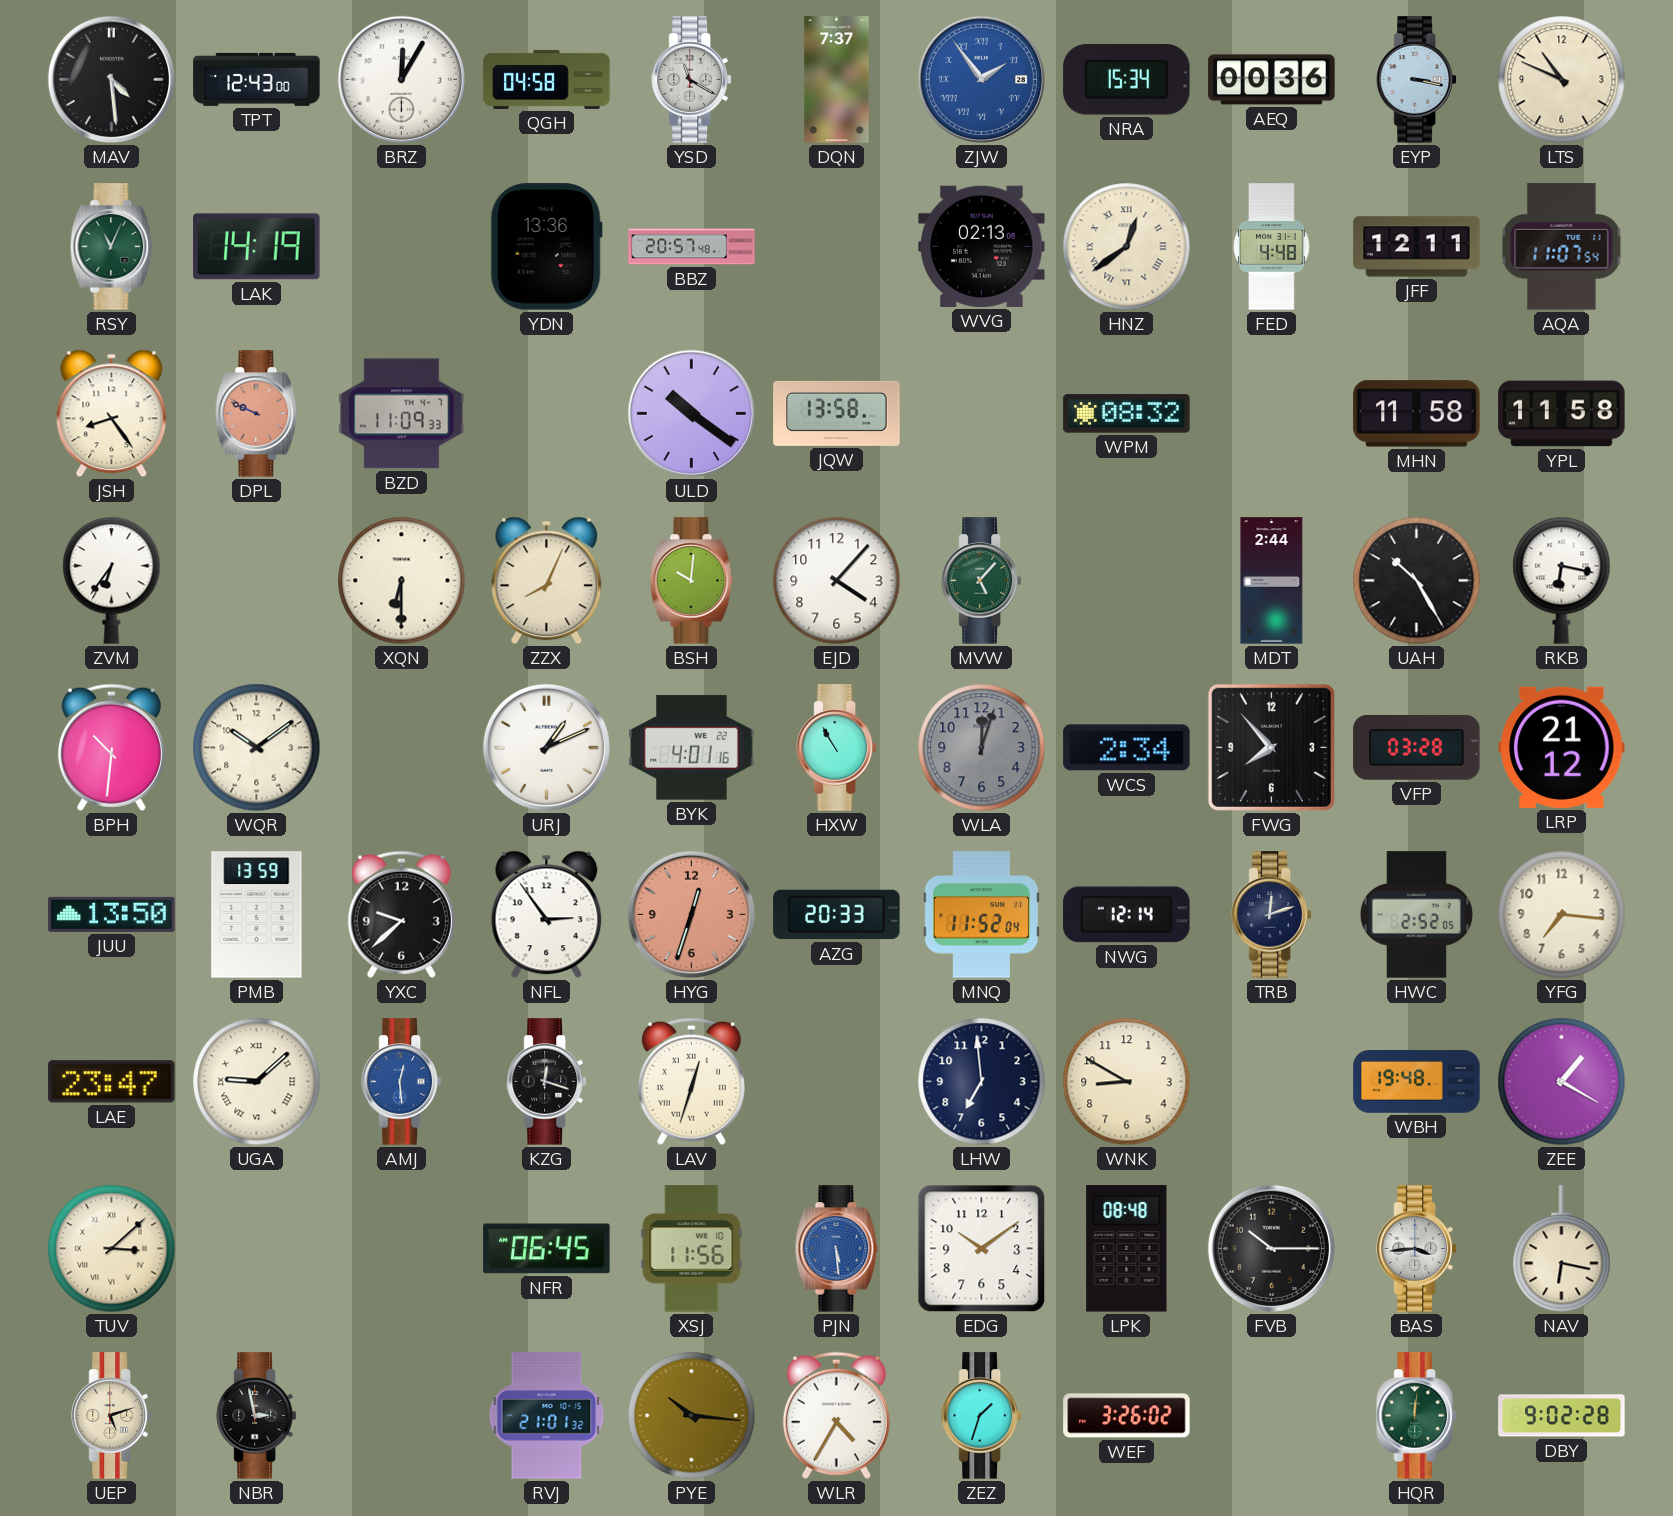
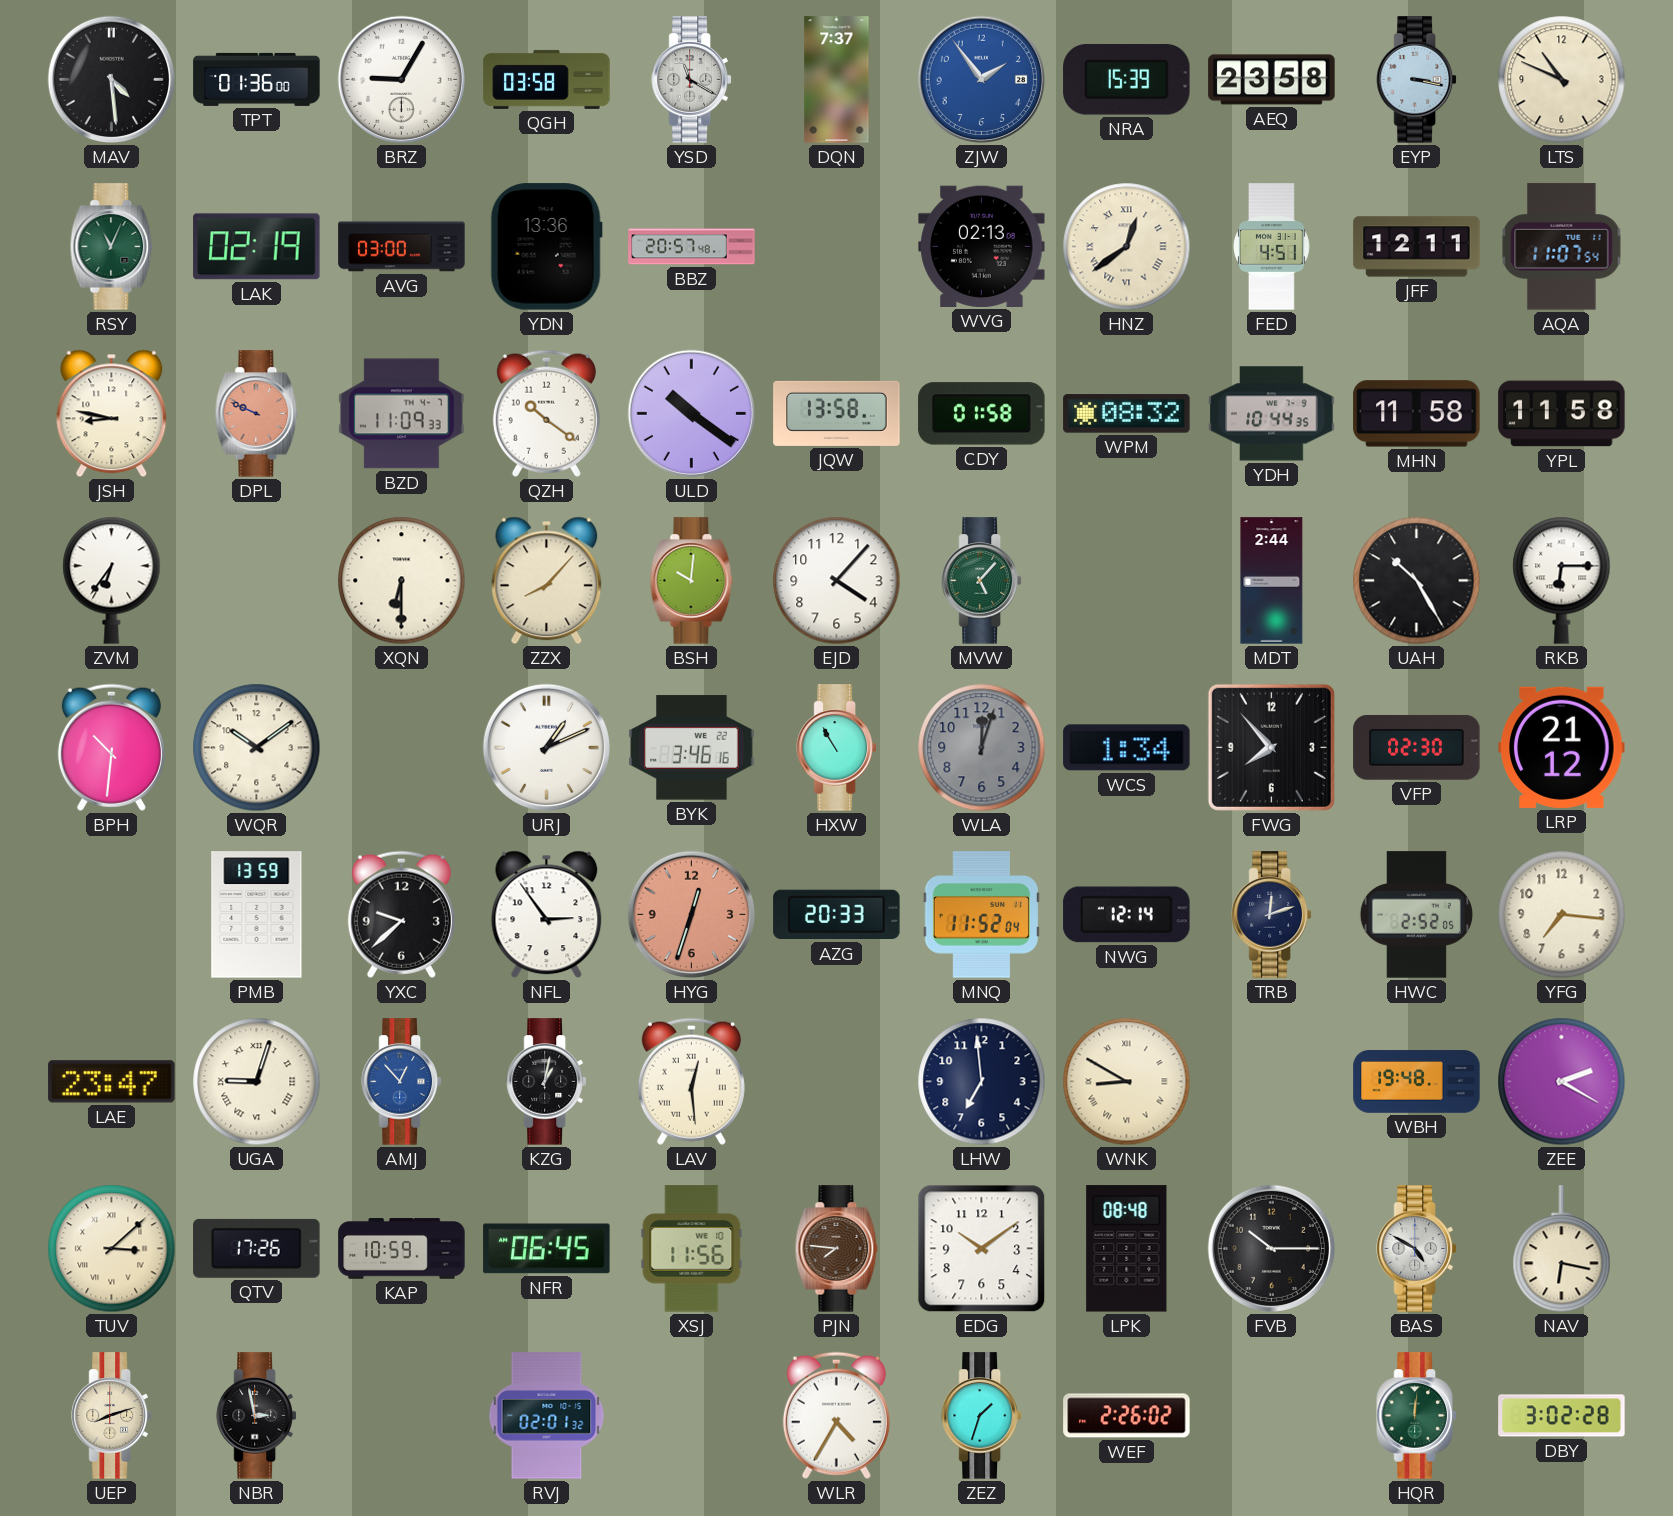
TPT: 12:43 -> 01:36 (257, 79)
BRZ: 12:05 -> 9:05 (401, 79)
QGH: 04:58 -> 03:58 (547, 79)
ZJW numerals: Roman -> Arabic (981, 79)
NRA: 15:34 -> 15:39 (1127, 80)
AEQ: 00:36 -> 23:58 (1272, 80)
LAK: 14:19 -> 02:19 (257, 247)
AVG: none -> 03:00 (402, 247)
FED: 4:48 -> 4:51 (1272, 247)
JSH: 8:24 -> 8:47 (112, 414)
QZH: none -> 10:21 (546, 413)
CDY: none -> 01:58 (982, 414)
YDH: none -> 10:44 (1272, 414)
ZZX: 8:04 -> 8:07 (547, 581)
RKB: 6:17 -> 6:15 (1562, 580)
BYK: 4:01 -> 3:46 (692, 748)
WCS: 2:34 -> 1:34 (1127, 748)
VFP: 03:28 -> 02:30 (1417, 747)
JUU: 13:50 -> none (112, 914)
UGA: 9:08 -> 9:03 (257, 1082)
AMJ: 12:29 -> 12:53 (402, 1082)
KZG: 12:18 -> 1:02 (547, 1082)
LAV: 12:33 -> 12:29 (691, 1081)
WNK numerals: Arabic -> Roman (1127, 1082)
ZEE: 1:20 -> 2:20 (1562, 1082)
QTV: none -> 17:26 (257, 1248)
KAP: none -> 10:59 (402, 1249)
PJN: 5:29 -> 7:46 (837, 1249)
PJN dial: blue -> brown (837, 1249)
BAS: 3:44 -> 4:50 (1417, 1249)
UEP: 5:12 -> 8:12 (112, 1416)
RVJ: 21:01 -> 02:01 (547, 1416)
PYE: 10:16 -> none (692, 1416)
WEF: 3:26 -> 2:26 (1127, 1416)
DBY: 9:02 -> 3:02 (1562, 1416)
